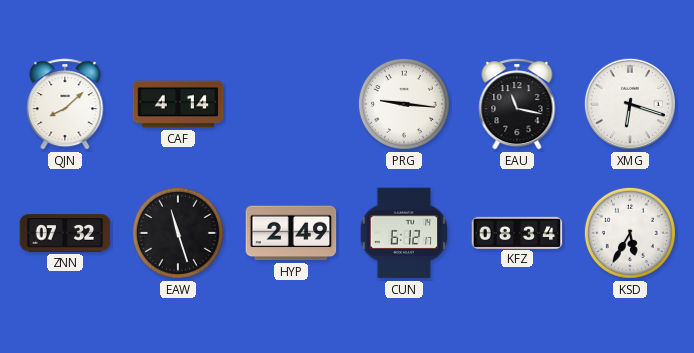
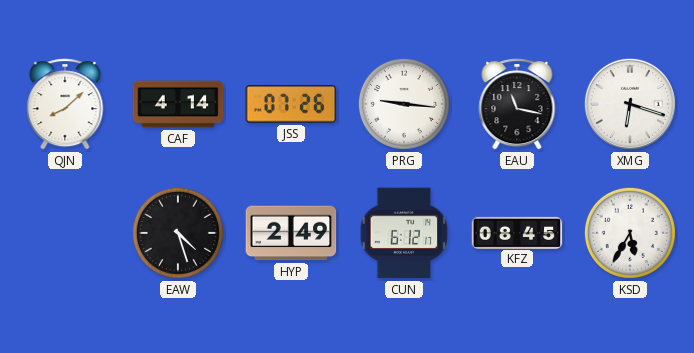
JSS: none -> 07:26 (291, 104)
ZNN: 07:32 -> none (65, 233)
EAW: 11:27 -> 4:27 (178, 233)
KFZ: 08:34 -> 08:45 (517, 232)
